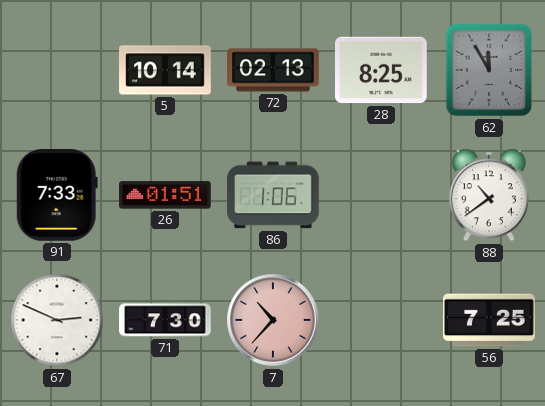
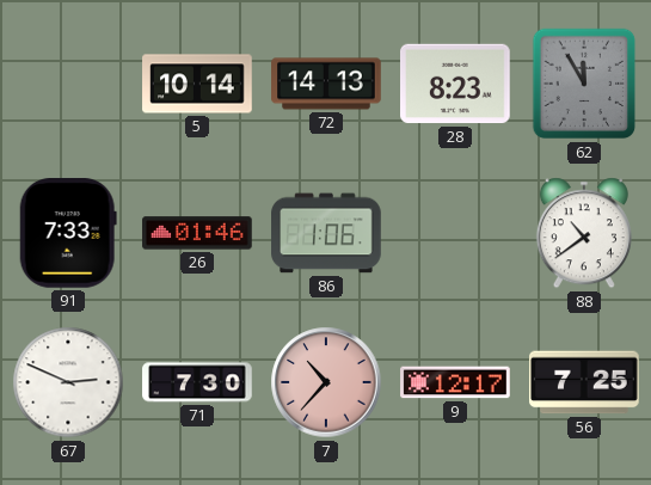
72: 02:13 -> 14:13 (326, 84)
28: 8:25 -> 8:23 (456, 84)
26: 01:51 -> 01:46 (197, 233)
9: none -> 12:17 (455, 382)
